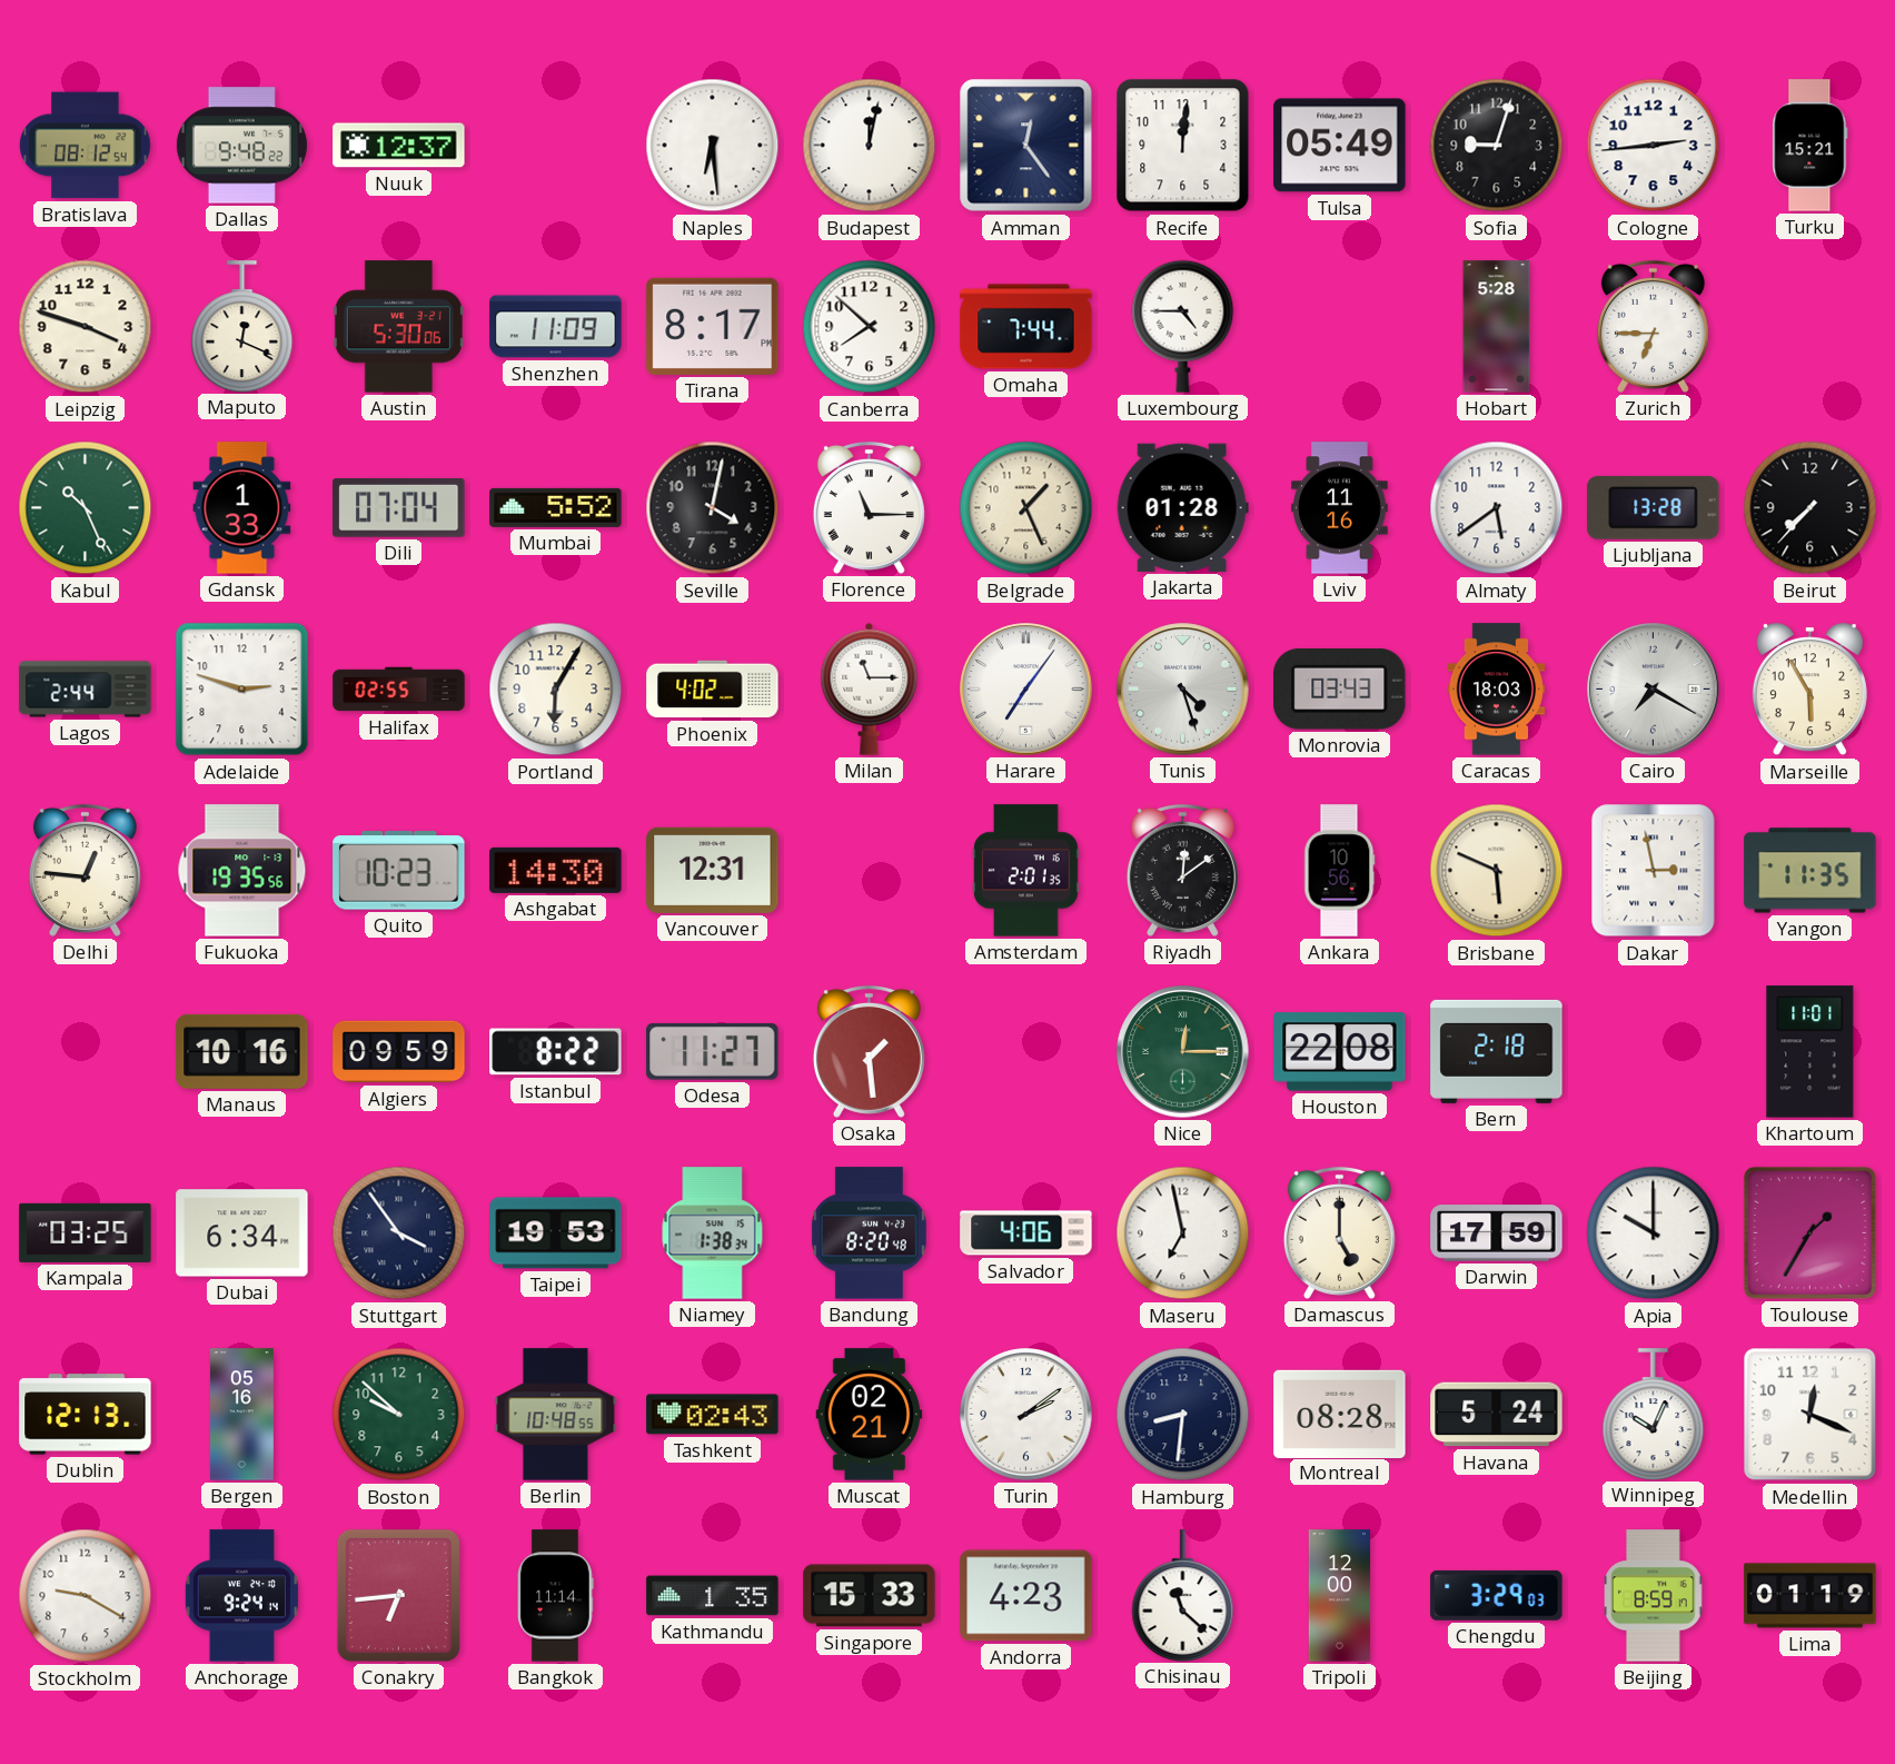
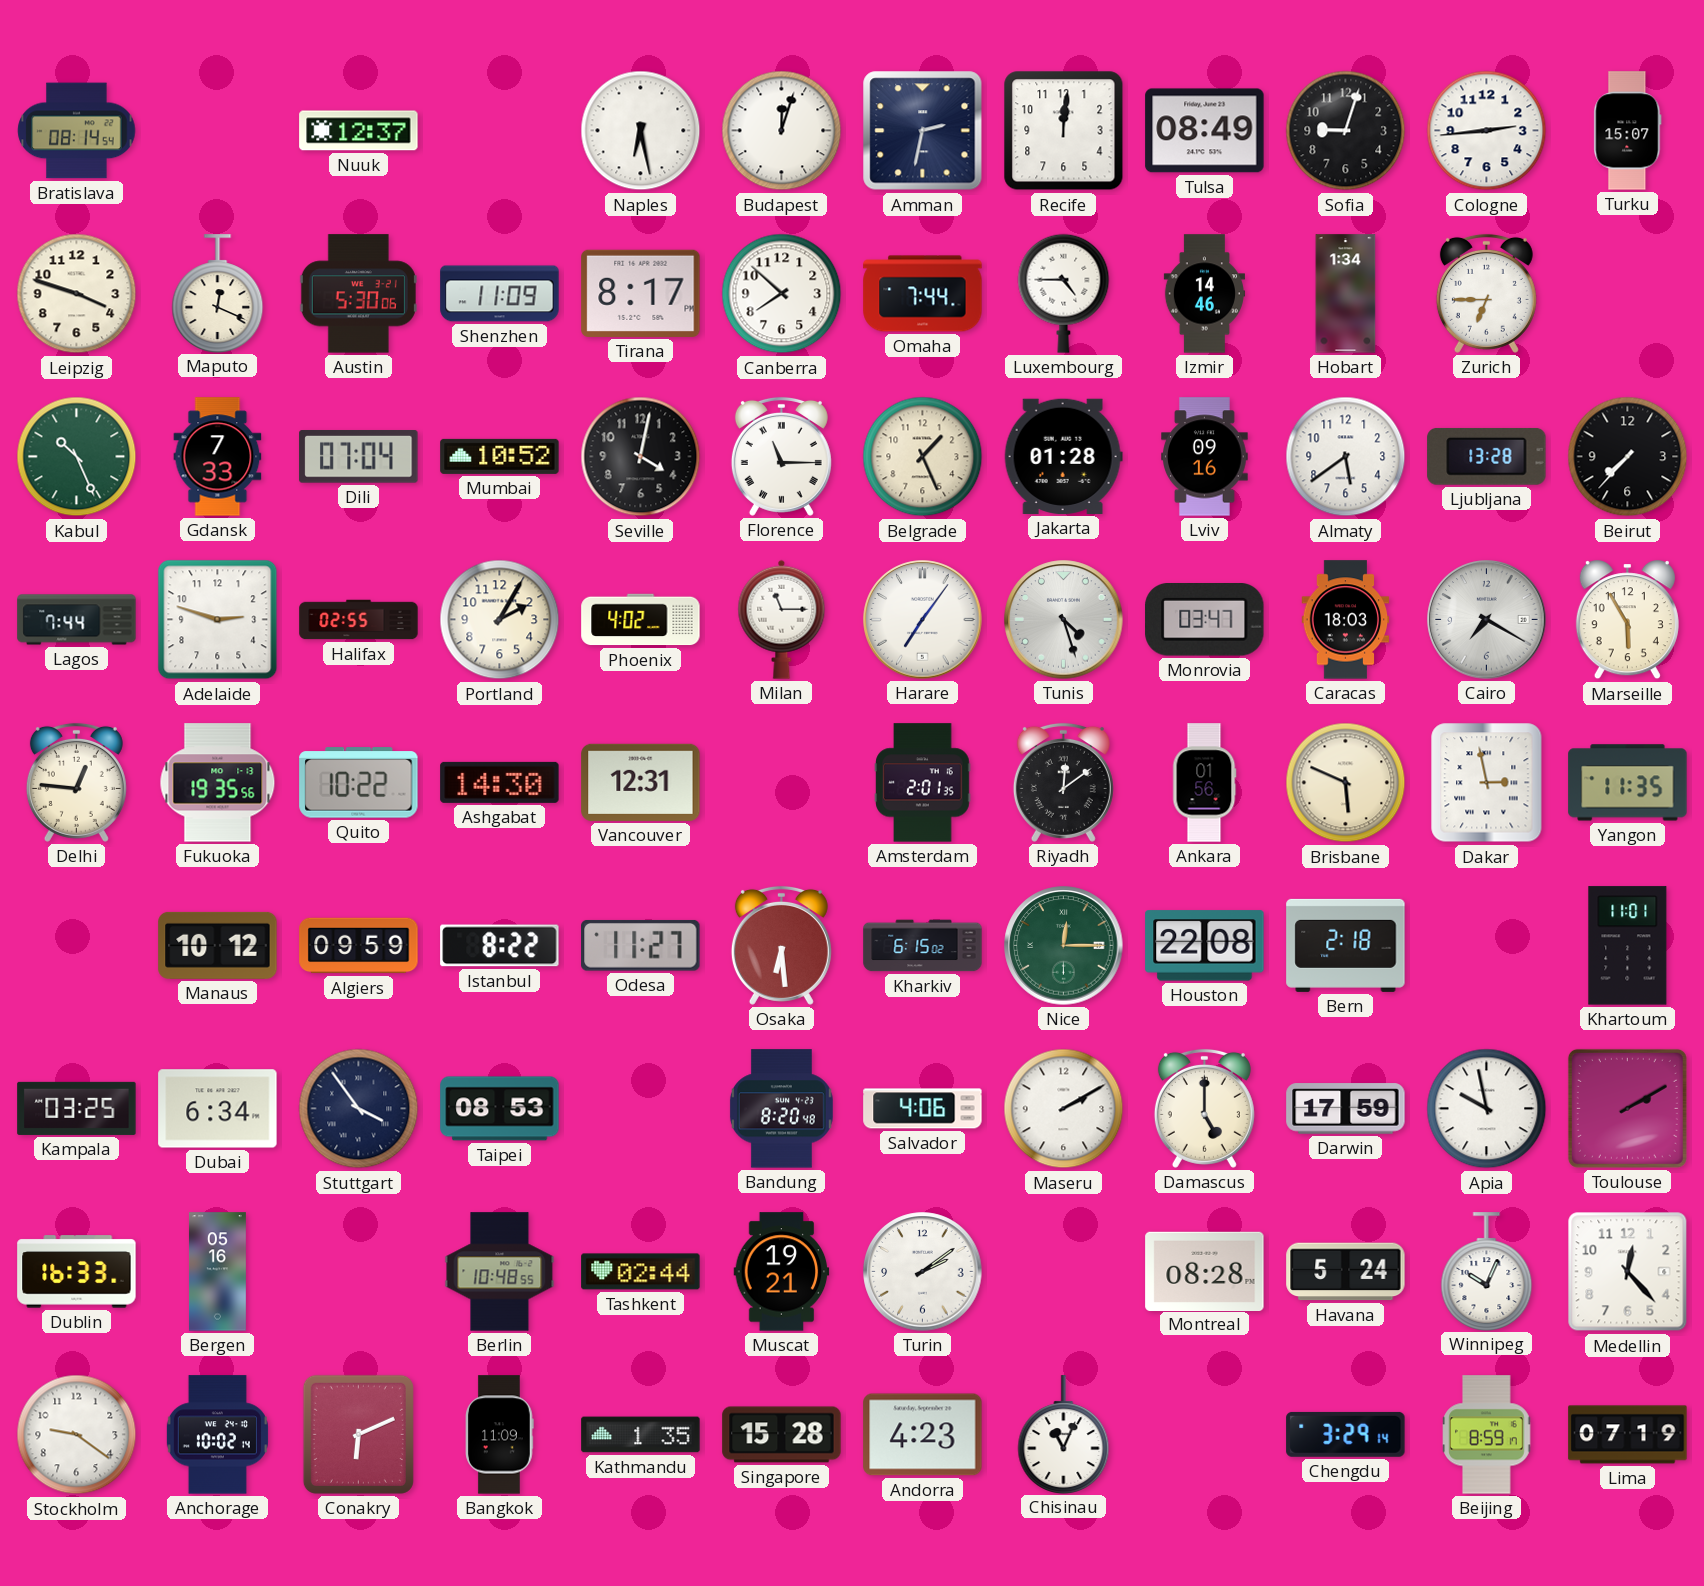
Bratislava: 08:12 -> 08:14 (77, 131)
Dallas: 9:48 -> none (241, 146)
Naples: 6:29 -> 6:28 (641, 131)
Budapest: 12:02 -> 12:03 (782, 131)
Amman: 12:24 -> 2:32 (923, 131)
Tulsa: 05:49 -> 08:49 (1205, 131)
Turku: 15:21 -> 15:07 (1628, 131)
Izmir: none -> 14:46 (1204, 294)
Hobart: 5:28 -> 1:34 (1346, 294)
Gdansk: 1:33 -> 7:33 (218, 457)
Mumbai: 5:52 -> 10:52 (500, 456)
Lviv: 11:16 -> 09:16 (1205, 457)
Lagos: 2:44 -> 7:44 (77, 620)
Portland: 6:05 -> 2:05 (500, 620)
Monrovia: 03:43 -> 03:47 (1205, 620)
Quito: 10:23 -> 10:22 (359, 783)
Ankara: 10:56 -> 01:56 (1204, 783)
Manaus: 10:16 -> 10:12 (218, 945)
Osaka: 1:29 -> 6:29 (781, 945)
Kharkiv: none -> 6:15 (923, 946)
Taipei: 19:53 -> 08:53 (500, 1109)
Niamey: 1:38 -> none (713, 1233)
Maseru: 6:58 -> 2:10 (1064, 1109)
Apia: 10:00 -> 9:58 (1487, 1109)
Toulouse: 1:35 -> 2:10 (1627, 1108)
Dublin: 12:13 -> 16:33 (77, 1272)
Boston: 9:52 -> none (399, 1415)
Tashkent: 02:43 -> 02:44 (641, 1272)
Muscat: 02:21 -> 19:21 (782, 1272)
Hamburg: 8:31 -> none (1183, 1415)
Medellin: 12:19 -> 12:23 (1628, 1272)
Stockholm: 9:20 -> 9:21 (77, 1435)
Anchorage: 9:24 -> 10:02 (217, 1435)
Conakry: 6:44 -> 6:11 (358, 1434)
Bangkok: 11:14 -> 11:09 (500, 1435)
Singapore: 15:33 -> 15:28 (782, 1435)
Chisinau: 11:22 -> 11:04 (1064, 1434)
Tripoli: 12:00 -> none (1340, 1596)
Chengdu: 3:29:03 -> 3:29:14 (1346, 1434)
Lima: 01:19 -> 07:19 (1628, 1435)
